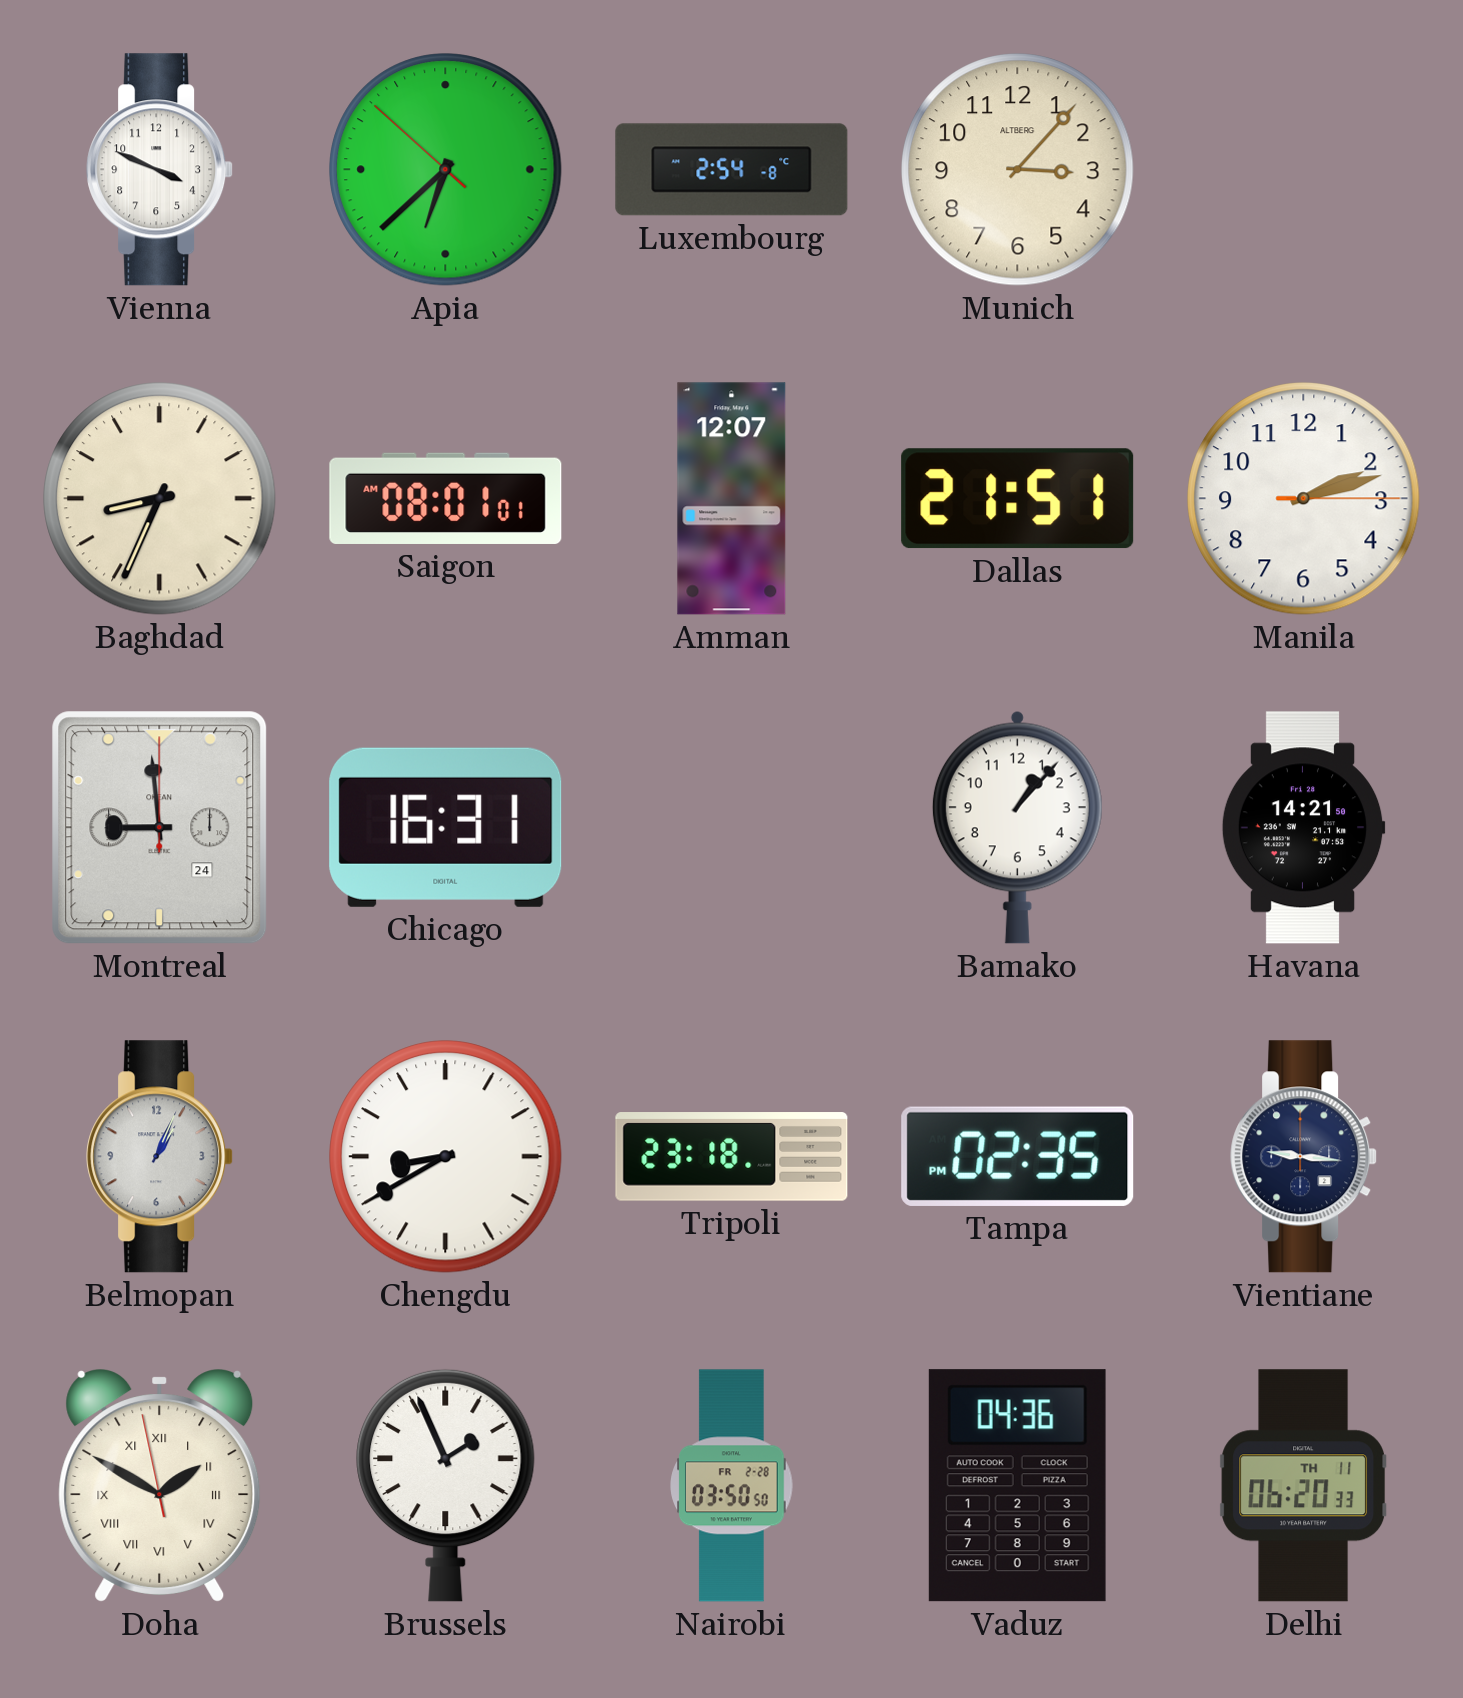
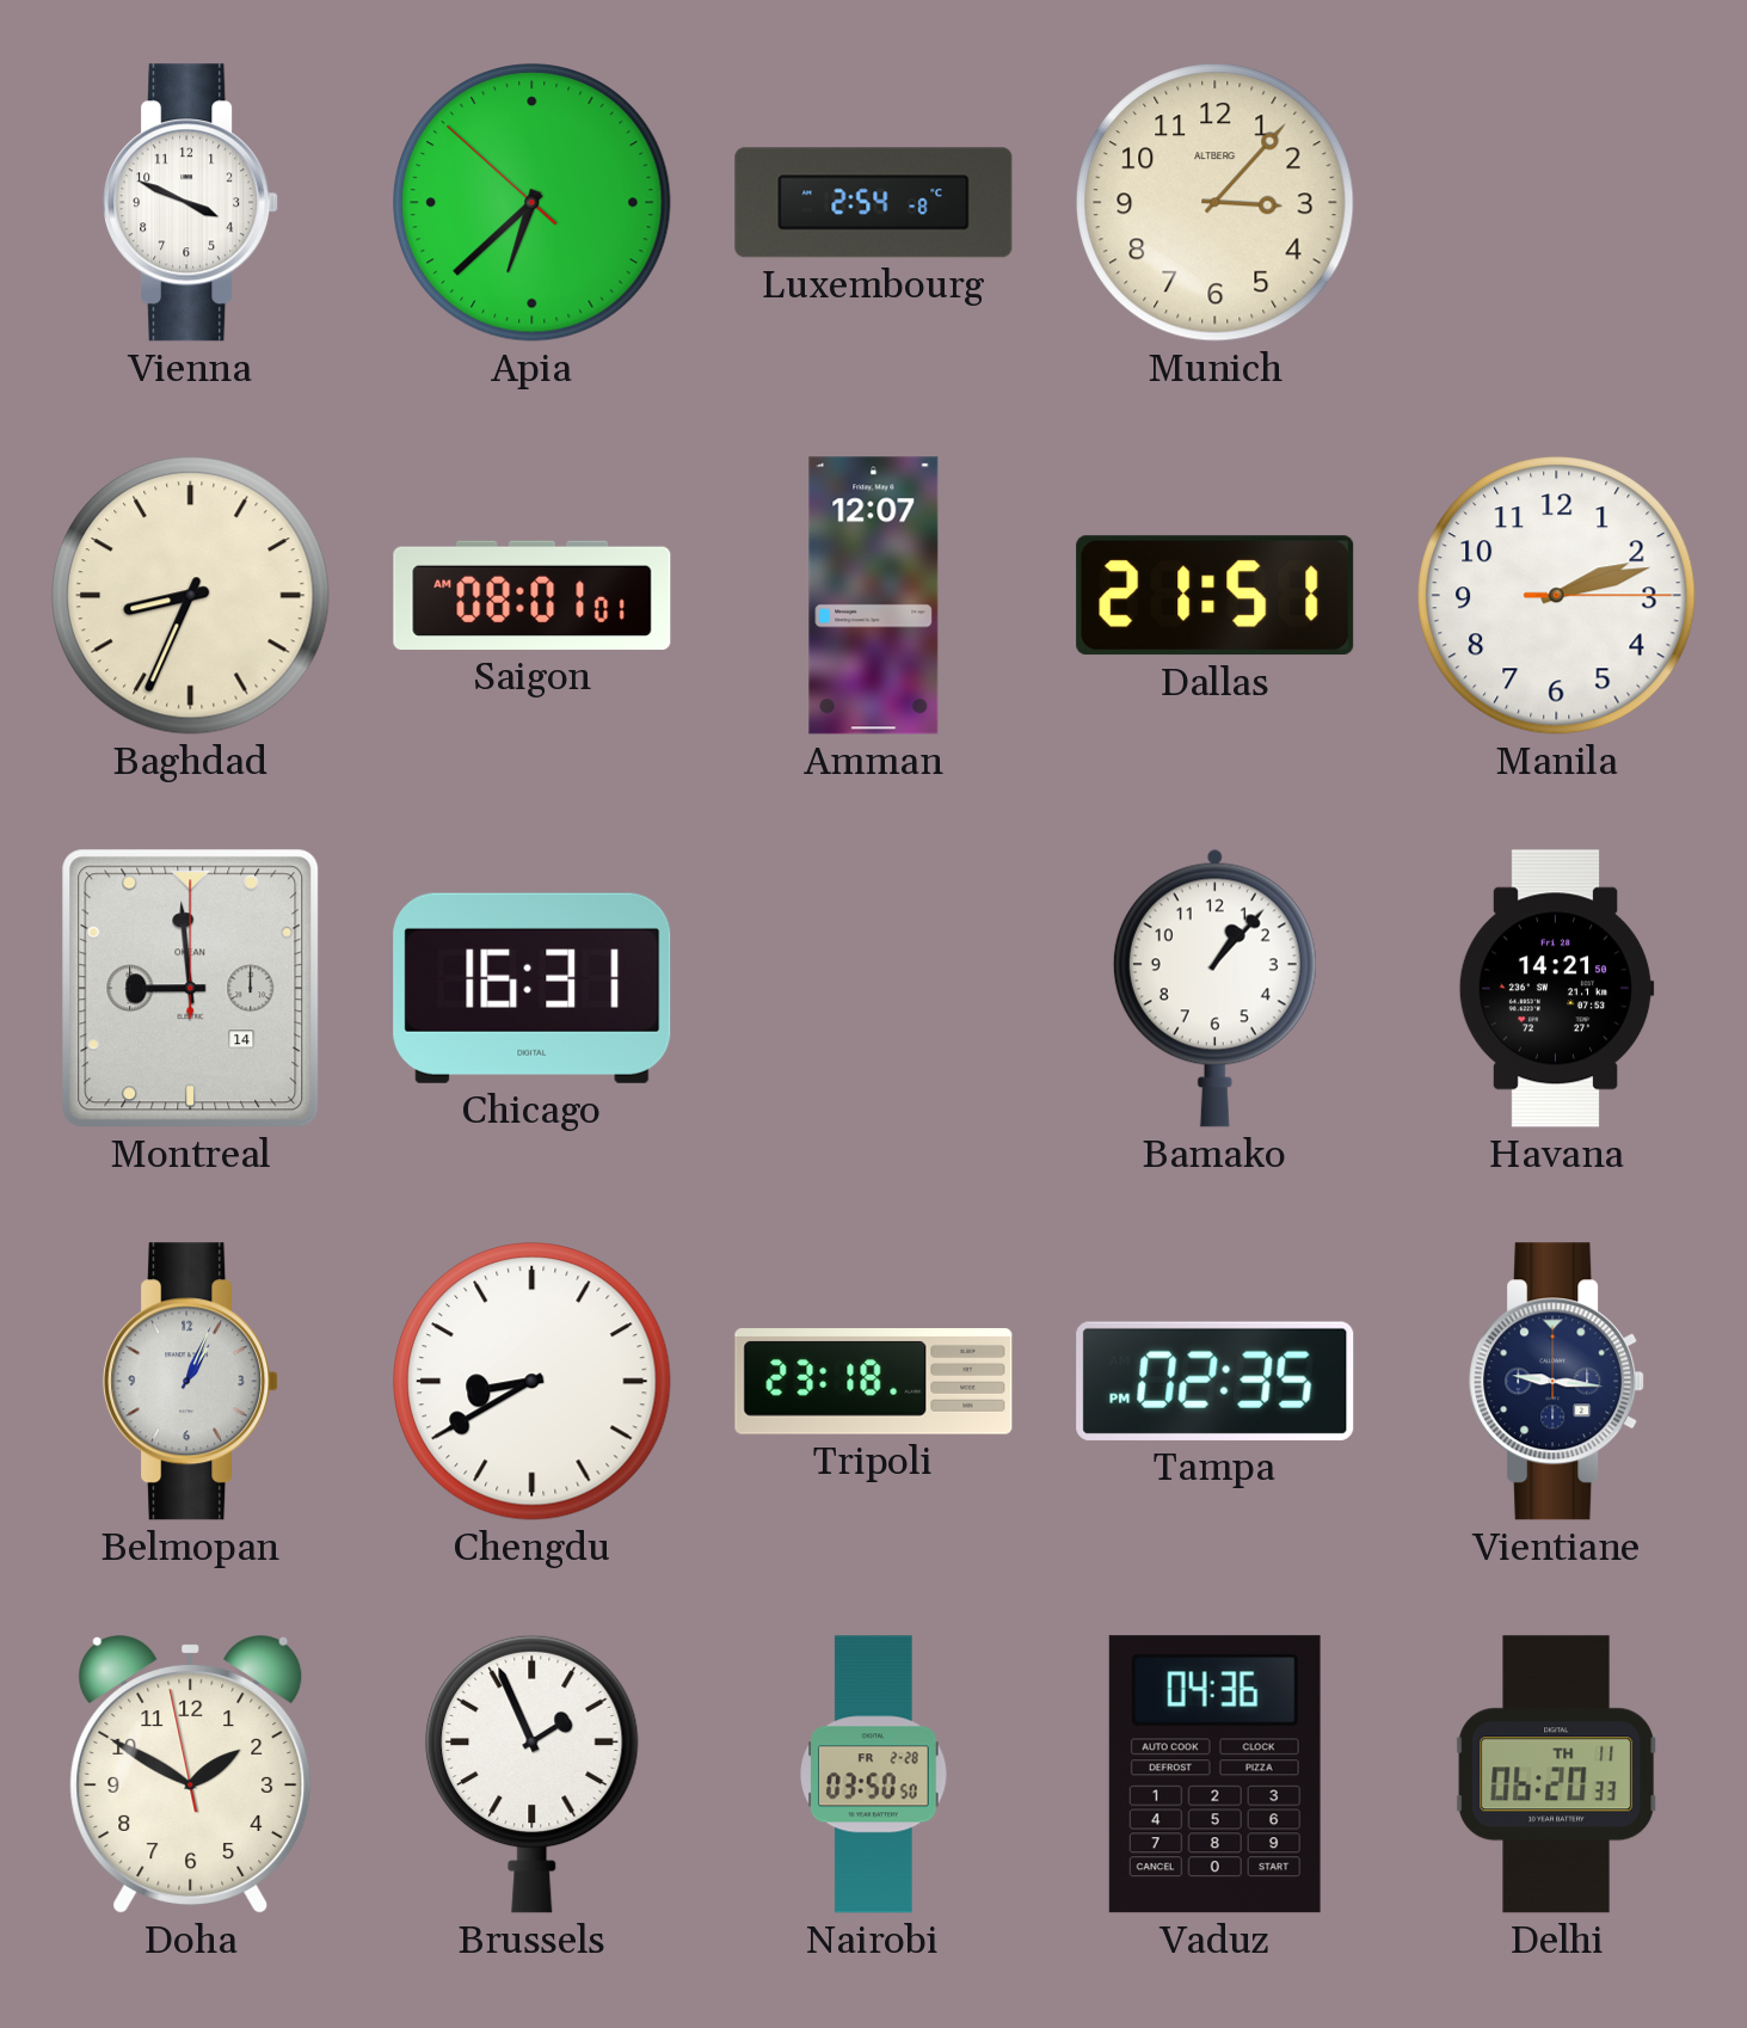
Montreal date: 24 -> 14 (191, 989)
Doha numerals: Roman -> Arabic (191, 1775)
